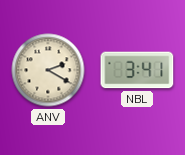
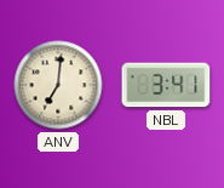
ANV: 2:20 -> 7:01 (58, 85)
